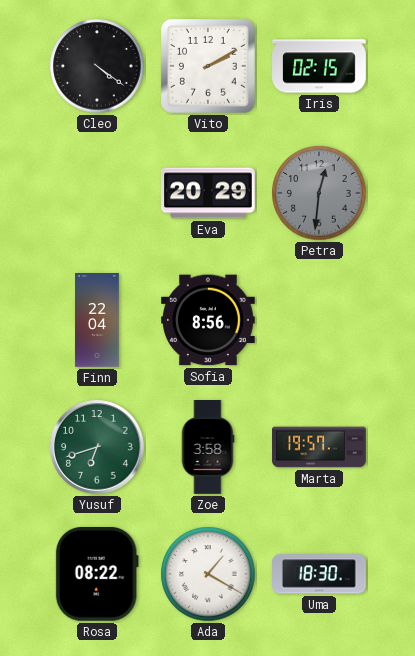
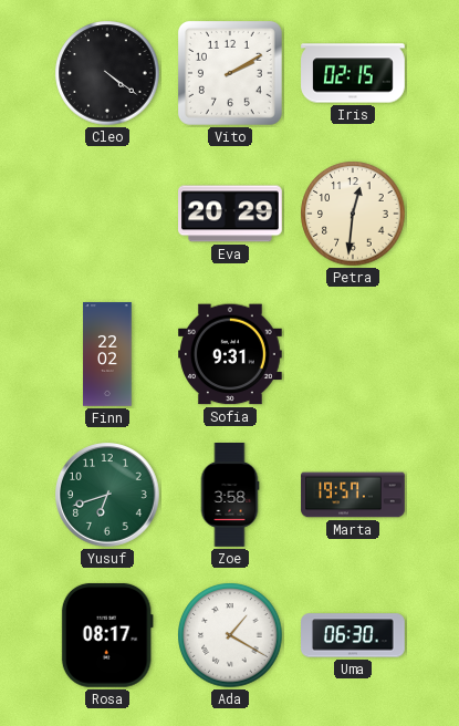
Petra dial: grey -> cream (353, 214)
Finn: 22:04 -> 22:02 (107, 354)
Sofia: 8:56 -> 9:31 (231, 354)
Rosa: 08:22 -> 08:17 (107, 635)
Uma: 18:30 -> 06:30 (354, 635)
